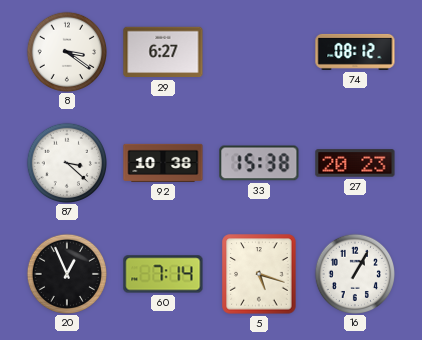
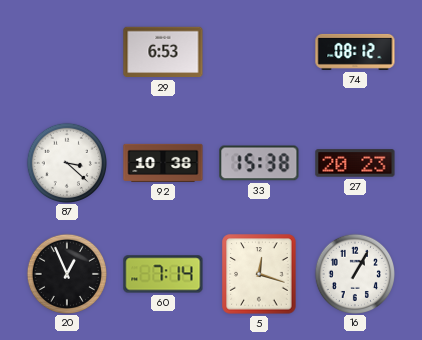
8: 3:21 -> none (66, 51)
29: 6:27 -> 6:53 (163, 52)
5: 5:18 -> 12:18 (259, 274)
